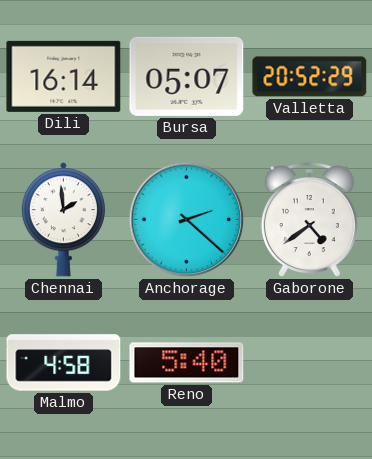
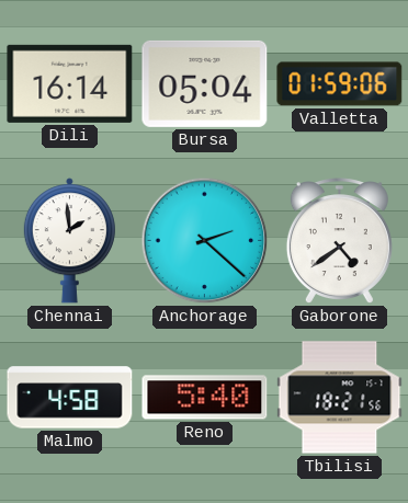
Bursa: 05:07 -> 05:04 (205, 83)
Valletta: 20:52 -> 01:59 (340, 84)
Tbilisi: none -> 18:21 (340, 398)
